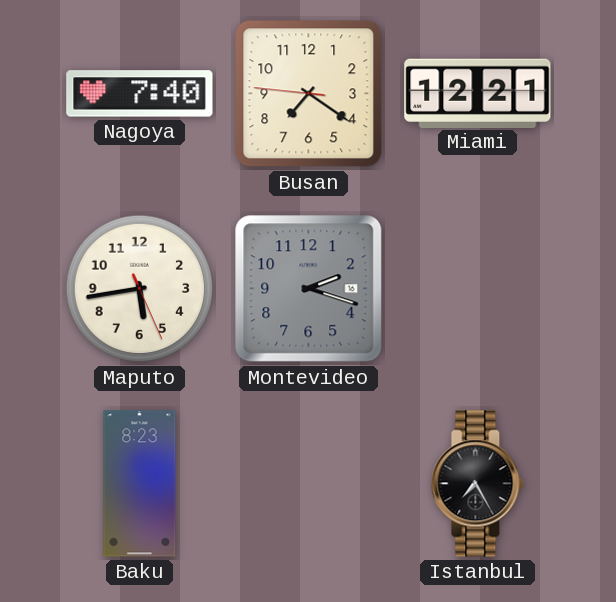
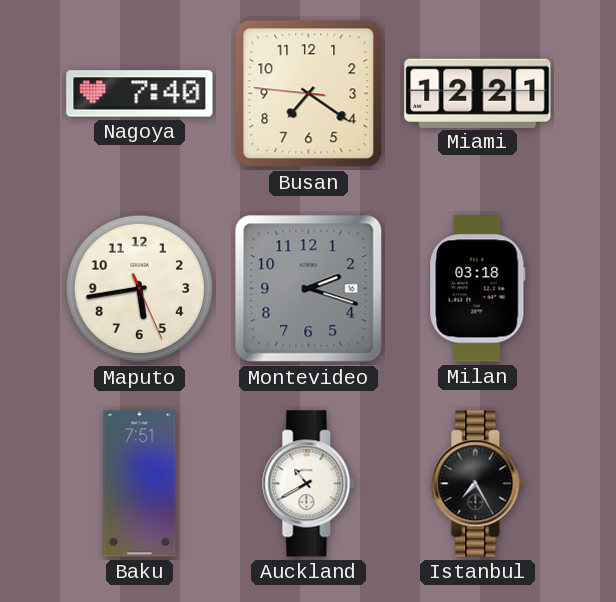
Milan: none -> 03:18 (478, 289)
Baku: 8:23 -> 7:51 (140, 484)
Auckland: none -> 10:40 (309, 484)
